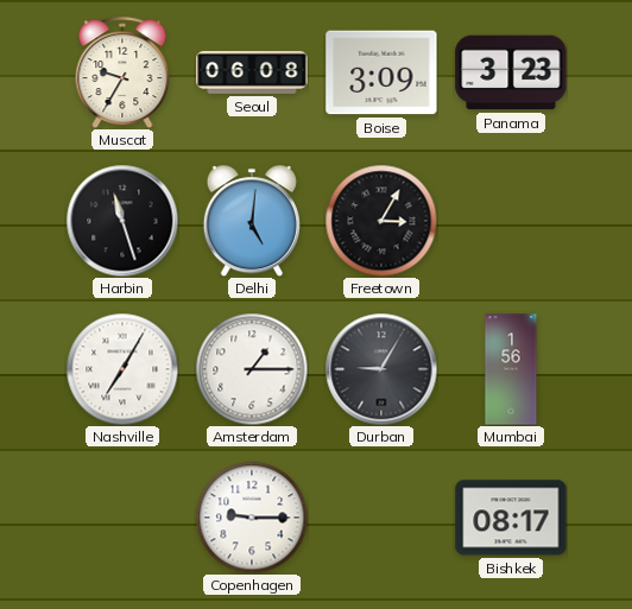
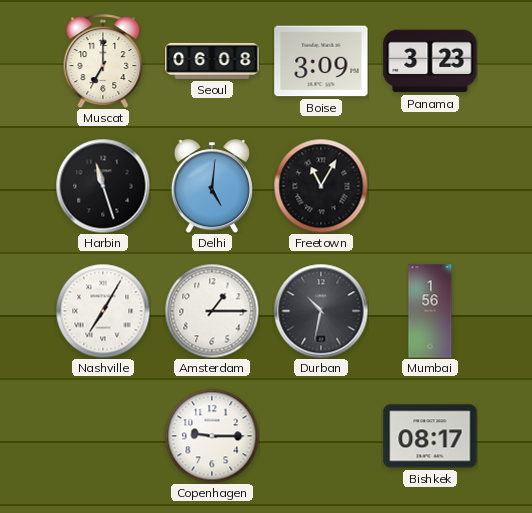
Muscat: 9:35 -> 7:00 (103, 61)
Freetown: 3:05 -> 11:05 (321, 186)
Durban: 9:05 -> 10:32 (321, 311)
